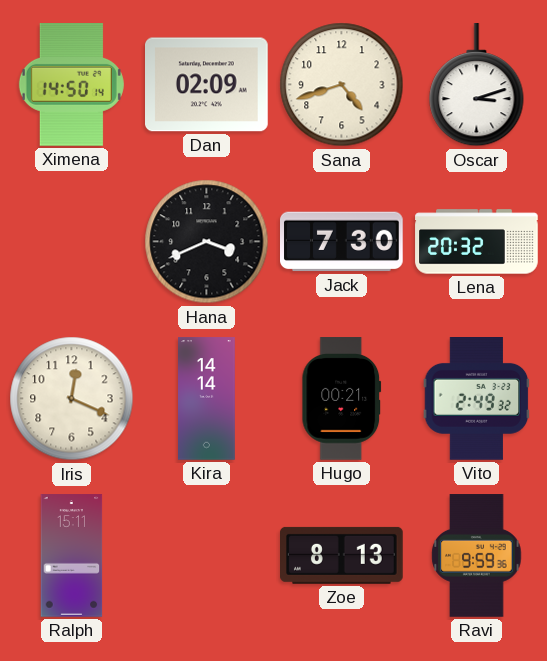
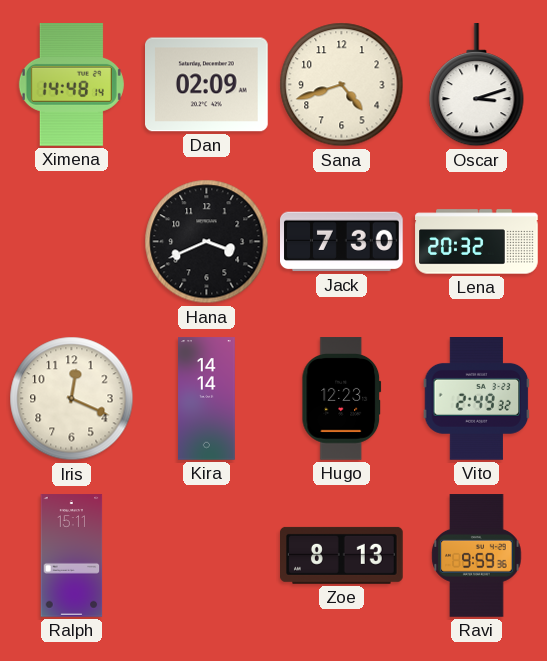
Ximena: 14:50 -> 14:48 (71, 85)
Hugo: 00:21 -> 12:23 (342, 399)
